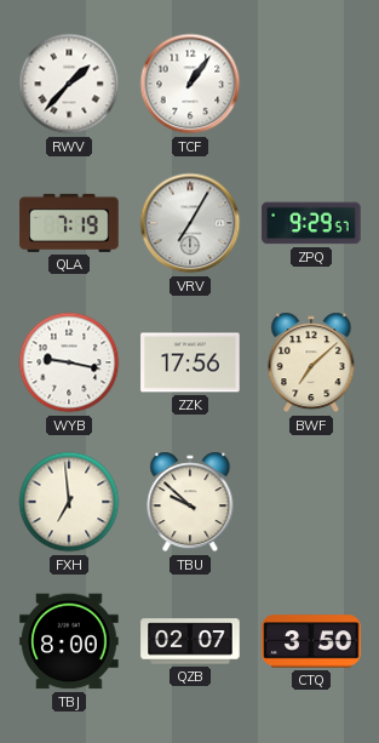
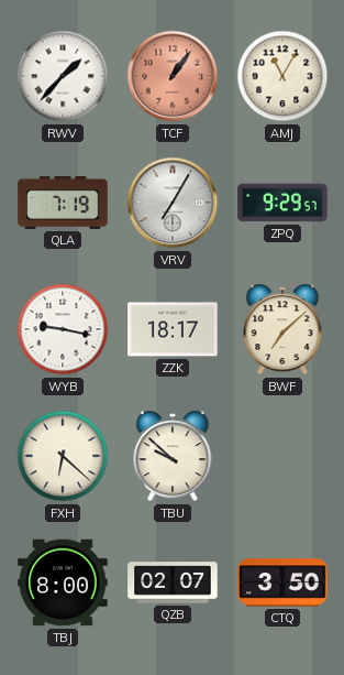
TCF dial: white -> salmon (173, 76)
AMJ: none -> 11:05 (282, 76)
ZZK: 17:56 -> 18:17 (173, 329)
FXH: 6:59 -> 6:22 (63, 456)
